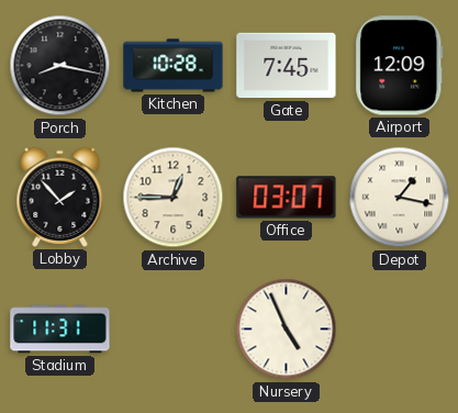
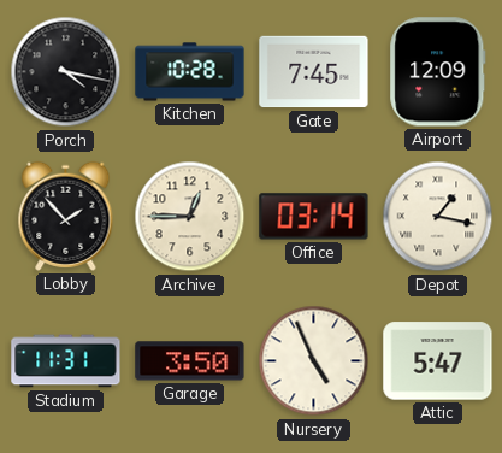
Porch: 8:17 -> 4:17 (66, 72)
Office: 03:07 -> 03:14 (314, 217)
Garage: none -> 3:50 (190, 361)
Attic: none -> 5:47 (438, 361)
